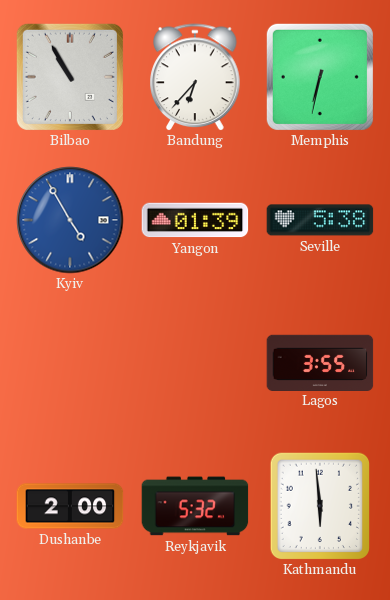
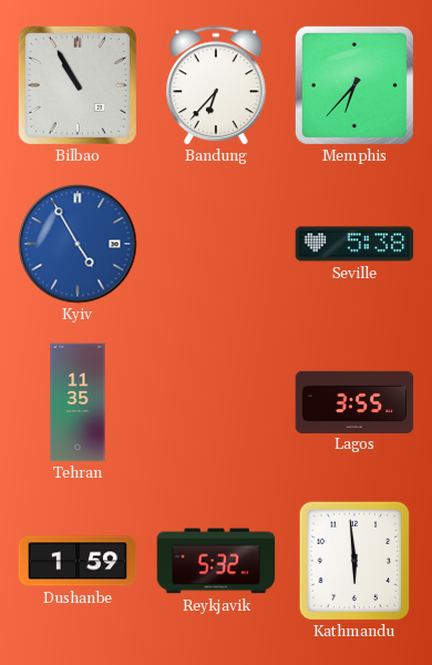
Memphis: 6:32 -> 6:37 (354, 85)
Yangon: 01:39 -> none (195, 220)
Tehran: none -> 11:35 (78, 402)
Dushanbe: 2:00 -> 1:59 (78, 561)
